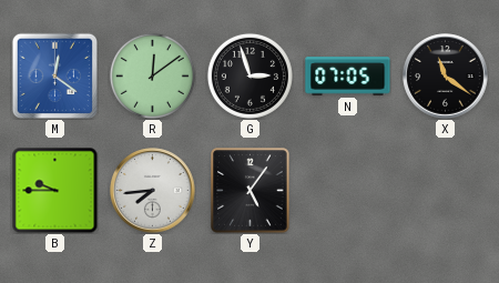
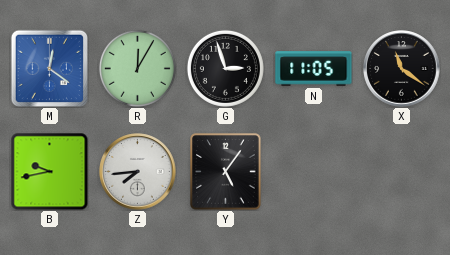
R: 12:09 -> 12:05 (137, 68)
N: 07:05 -> 11:05 (314, 69)
B: 9:45 -> 9:43 (49, 171)
